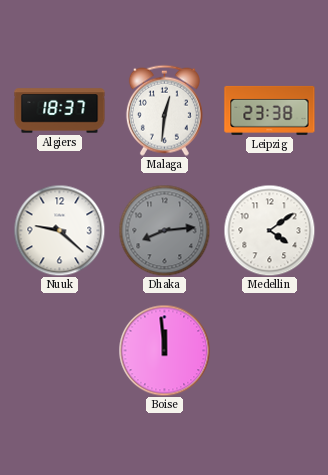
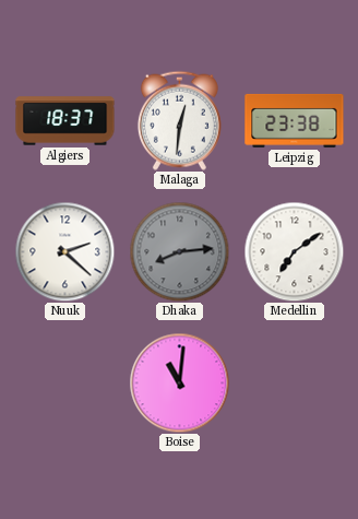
Nuuk: 9:22 -> 2:22 (64, 251)
Medellin: 4:09 -> 7:09 (294, 251)
Boise: 11:59 -> 11:01 (179, 382)
